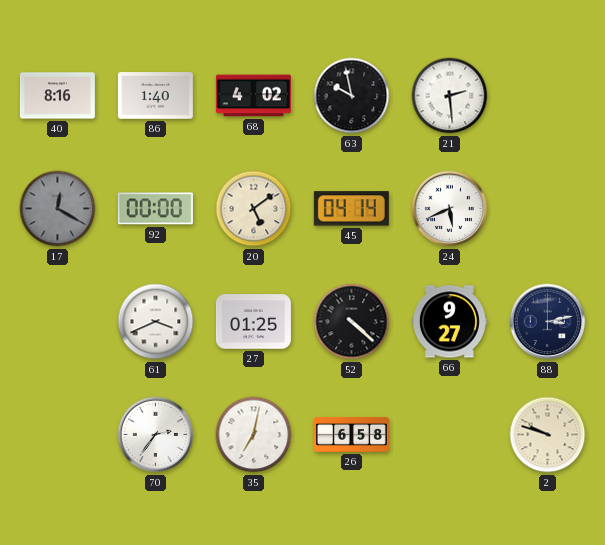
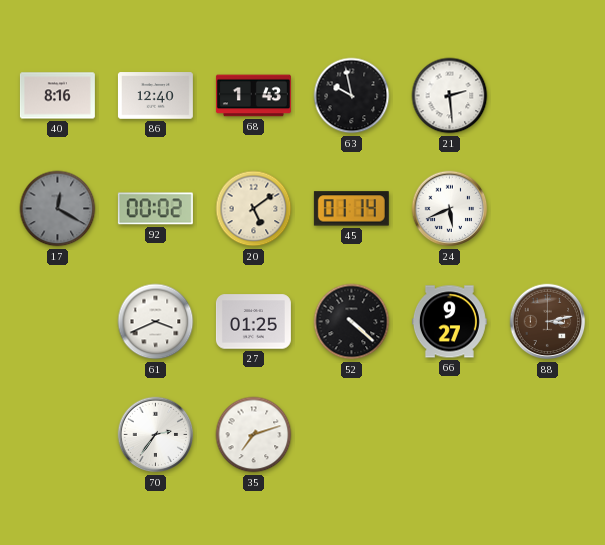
86: 1:40 -> 12:40 (155, 96)
68: 4:02 -> 1:43 (253, 96)
92: 00:00 -> 00:02 (155, 209)
45: 04:14 -> 01:14 (351, 209)
88 dial: navy -> brown (548, 322)
35: 7:02 -> 7:12 (254, 435)
26: 6:58 -> none (351, 435)
2: 9:48 -> none (548, 435)
